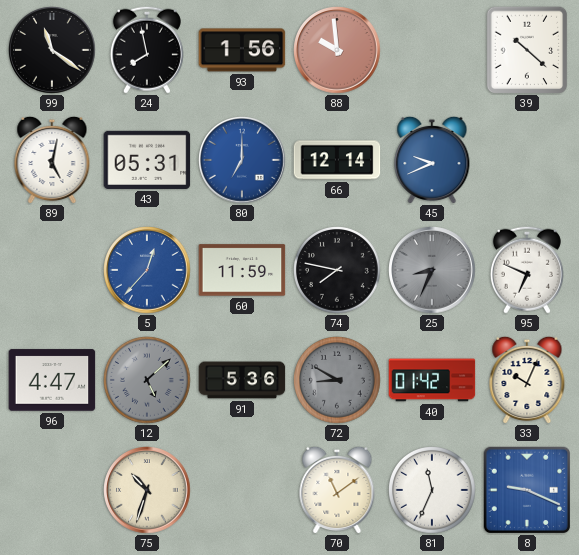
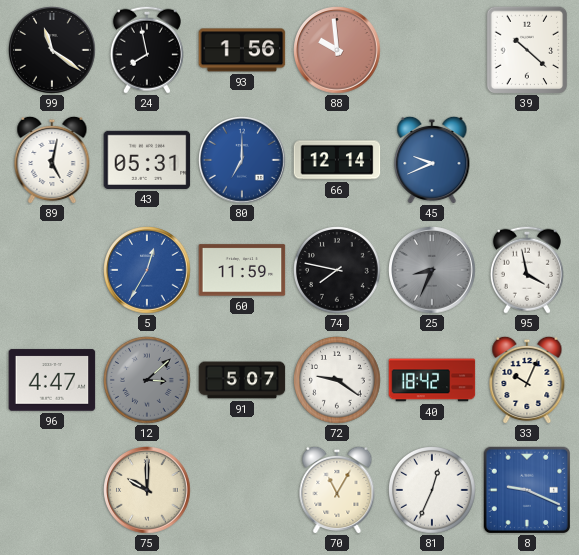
5: 12:37 -> 12:35 (147, 270)
95: 6:49 -> 3:58 (527, 270)
12: 5:08 -> 3:08 (148, 381)
91: 5:36 -> 5:07 (242, 380)
72: 8:50 -> 9:21 (338, 381)
72 dial: grey -> white (338, 381)
40: 01:42 -> 18:42 (432, 380)
75: 10:33 -> 10:00 (147, 490)
70: 11:09 -> 11:05 (337, 490)
81: 11:34 -> 12:34 (433, 491)
